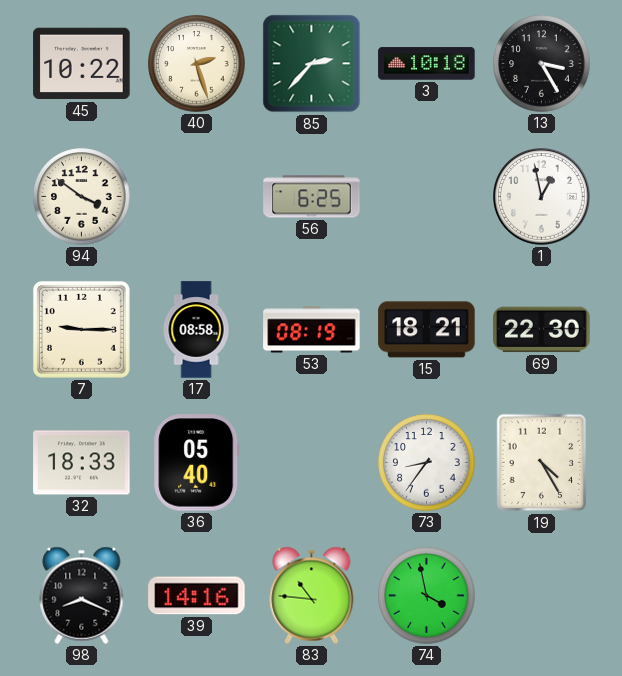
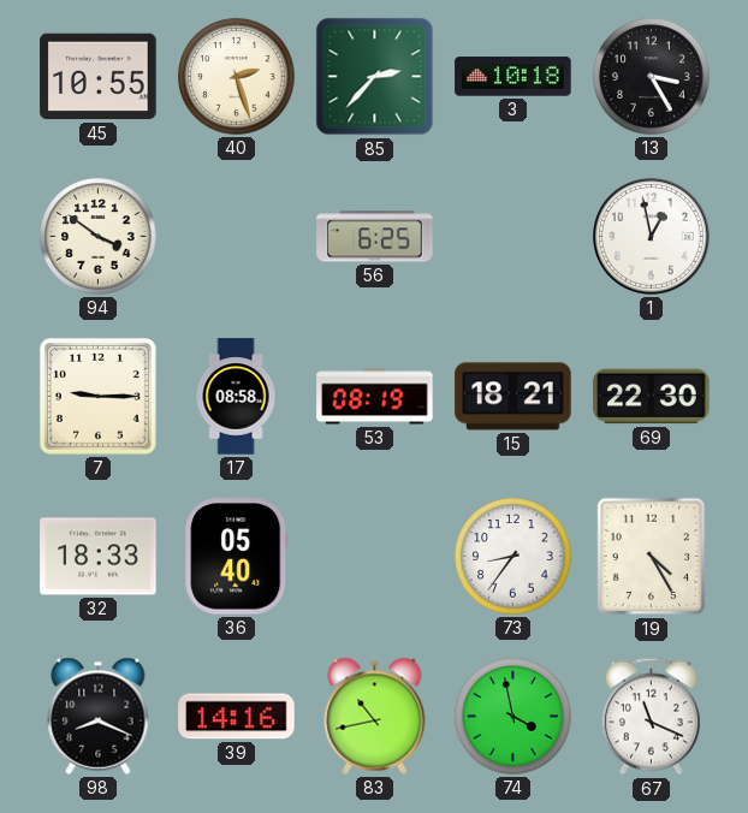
45: 10:22 -> 10:55 (99, 77)
83: 10:46 -> 10:43 (375, 716)
67: none -> 11:19 (651, 717)
